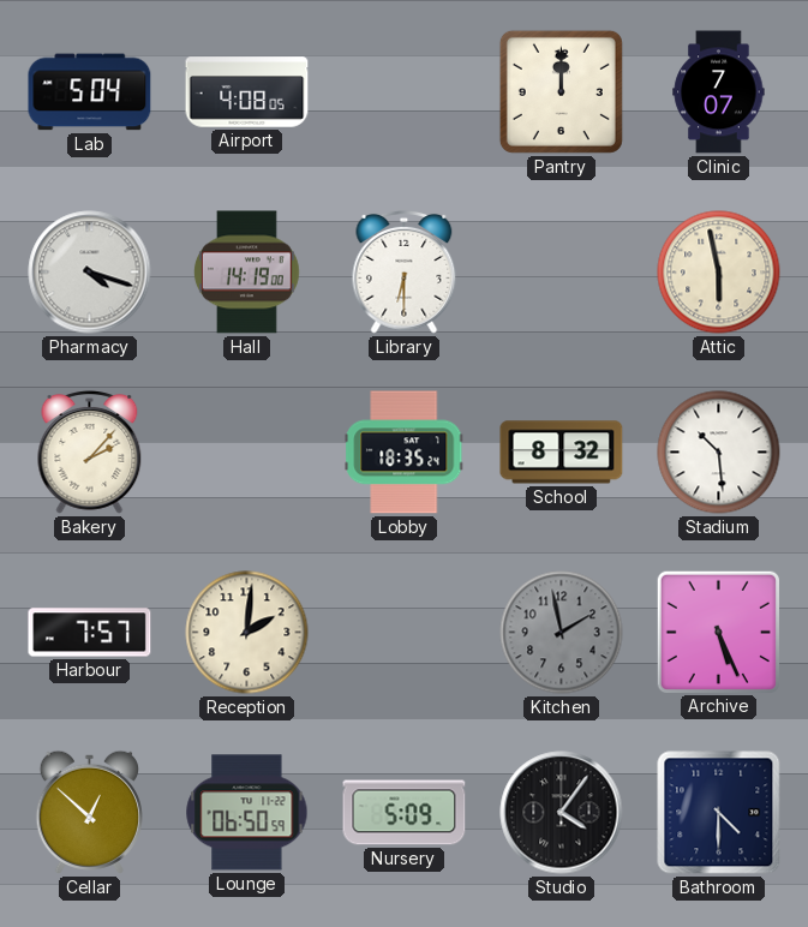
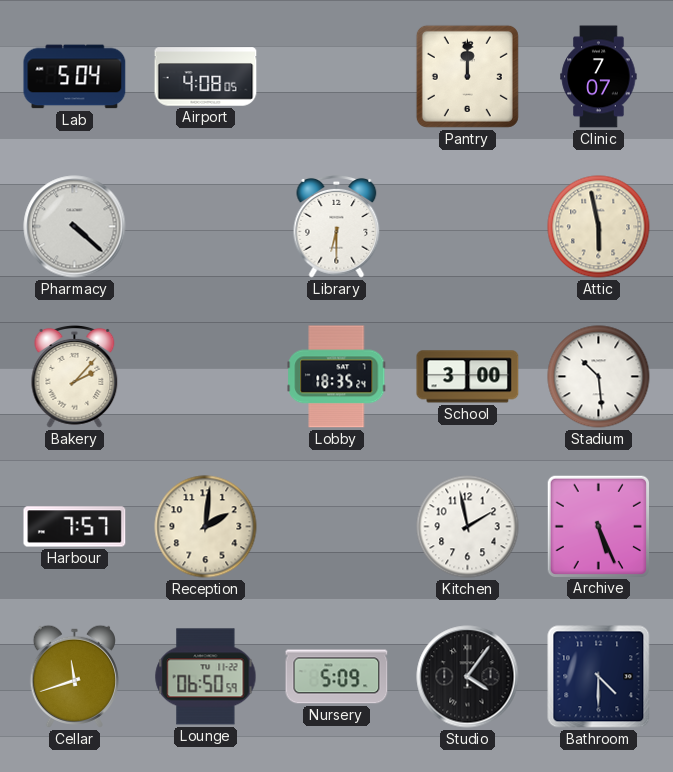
Pharmacy: 4:18 -> 4:22 (75, 227)
Hall: 14:19 -> none (246, 273)
School: 8:32 -> 3:00 (468, 377)
Kitchen dial: grey -> white (468, 527)
Cellar: 12:52 -> 11:42 (74, 676)
